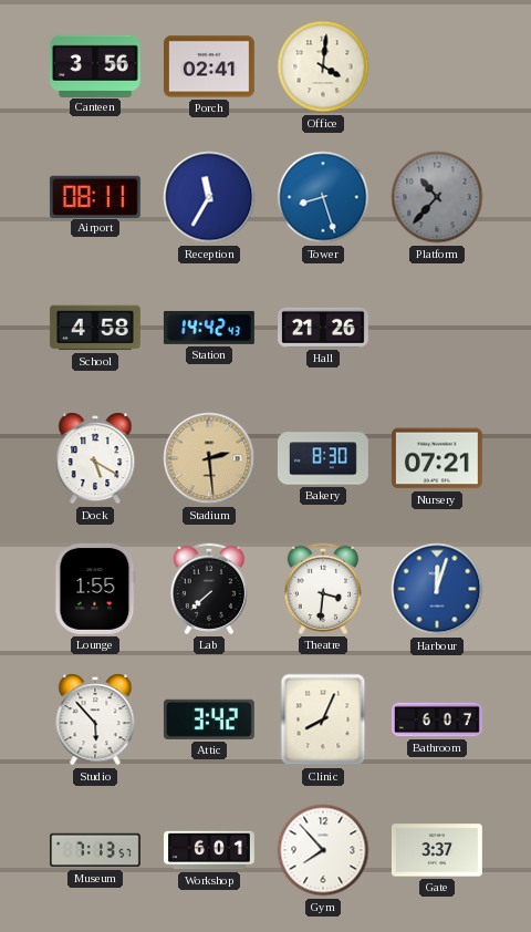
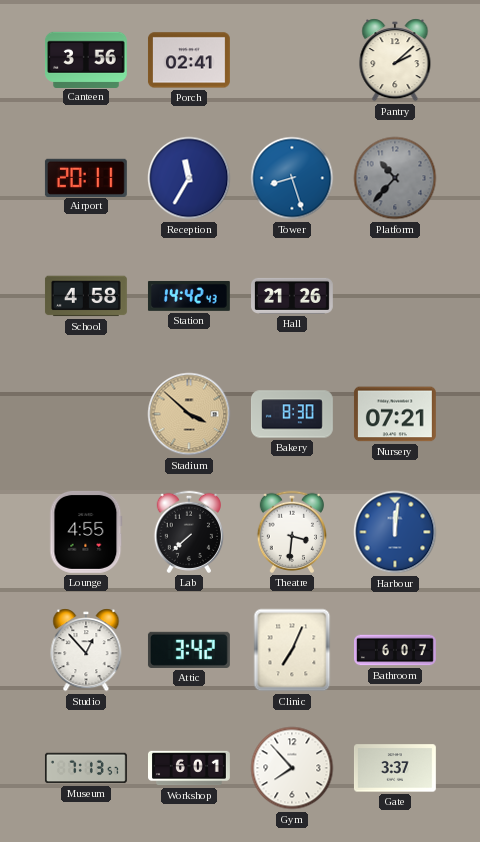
Office: 4:01 -> none (323, 66)
Pantry: none -> 2:08 (395, 60)
Airport: 08:11 -> 20:11 (86, 177)
Dock: 5:20 -> none (95, 458)
Stadium: 2:29 -> 3:52 (189, 414)
Lounge: 1:55 -> 4:55 (86, 532)
Harbour: 12:03 -> 12:01 (395, 532)
Studio: 5:53 -> 12:53 (86, 650)
Clinic: 8:04 -> 7:04 (292, 650)
